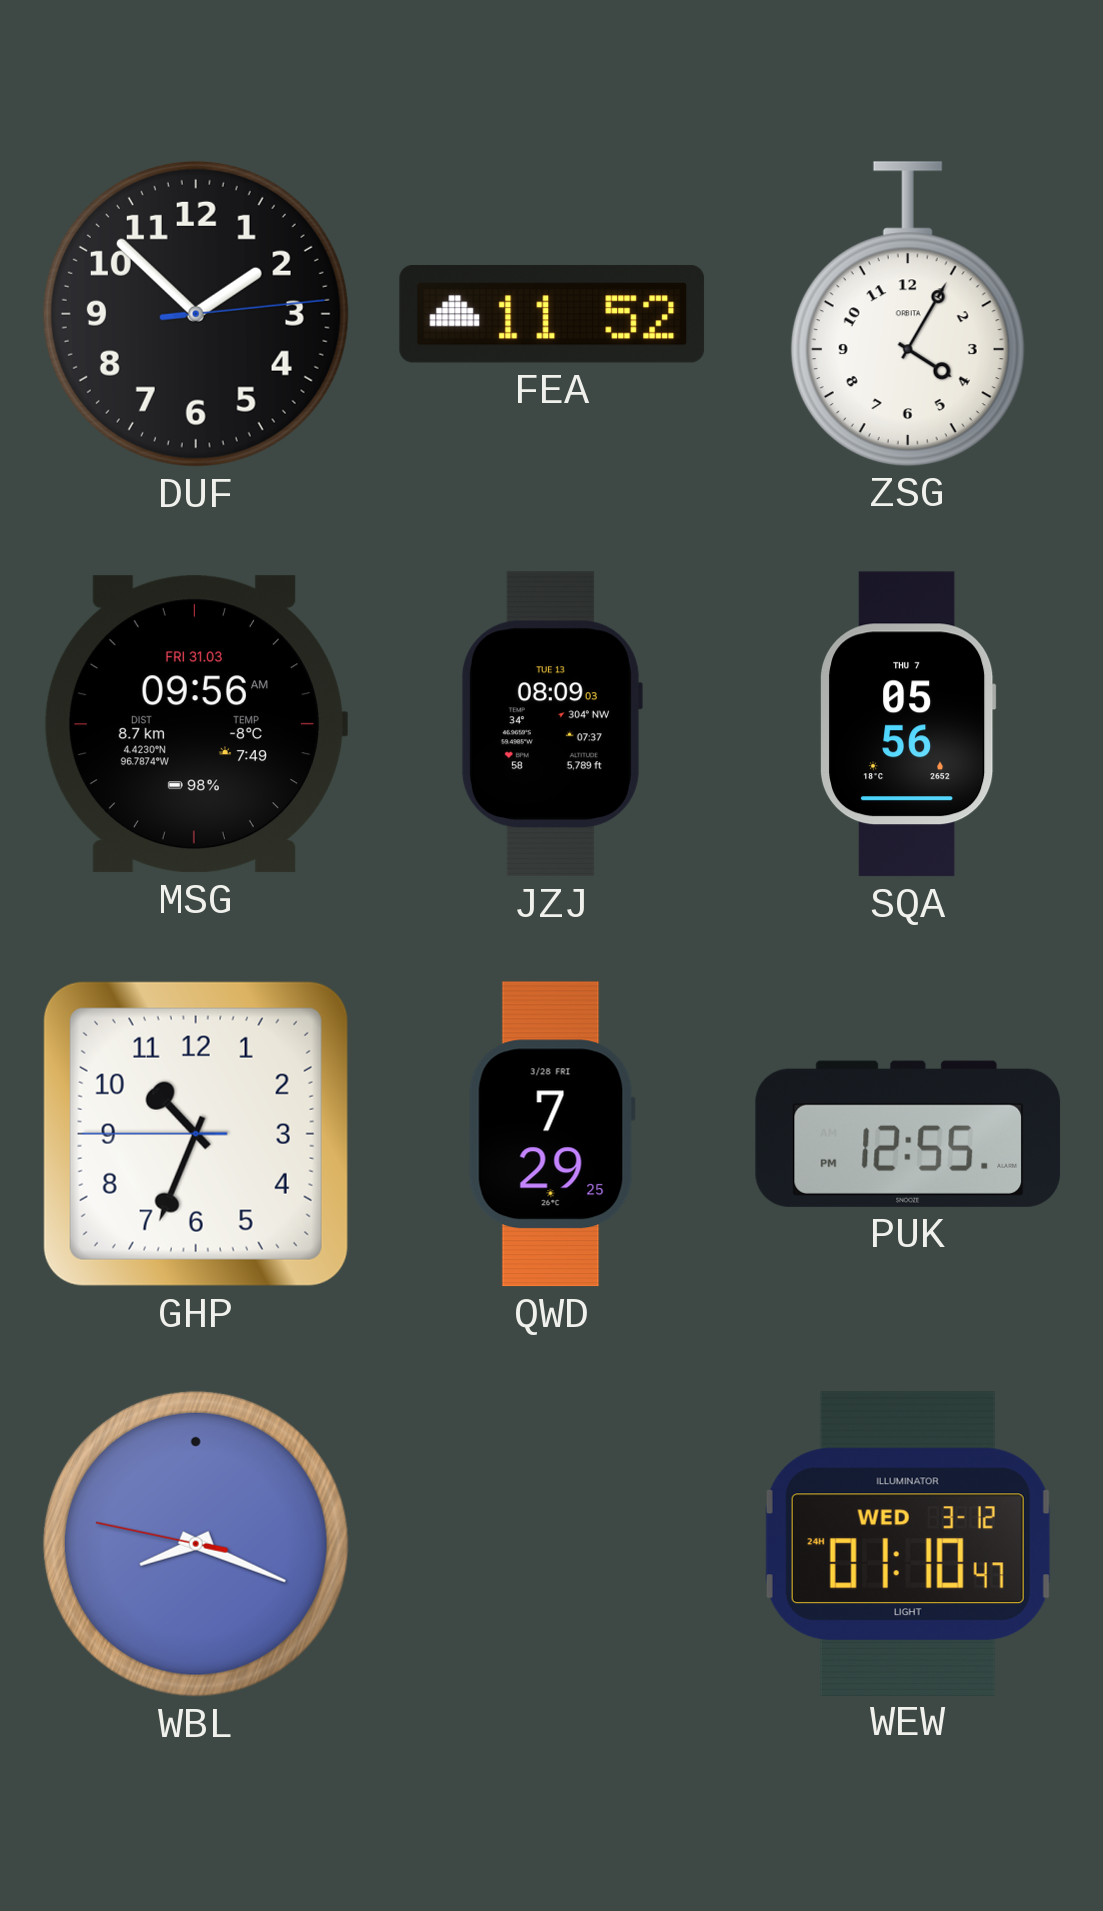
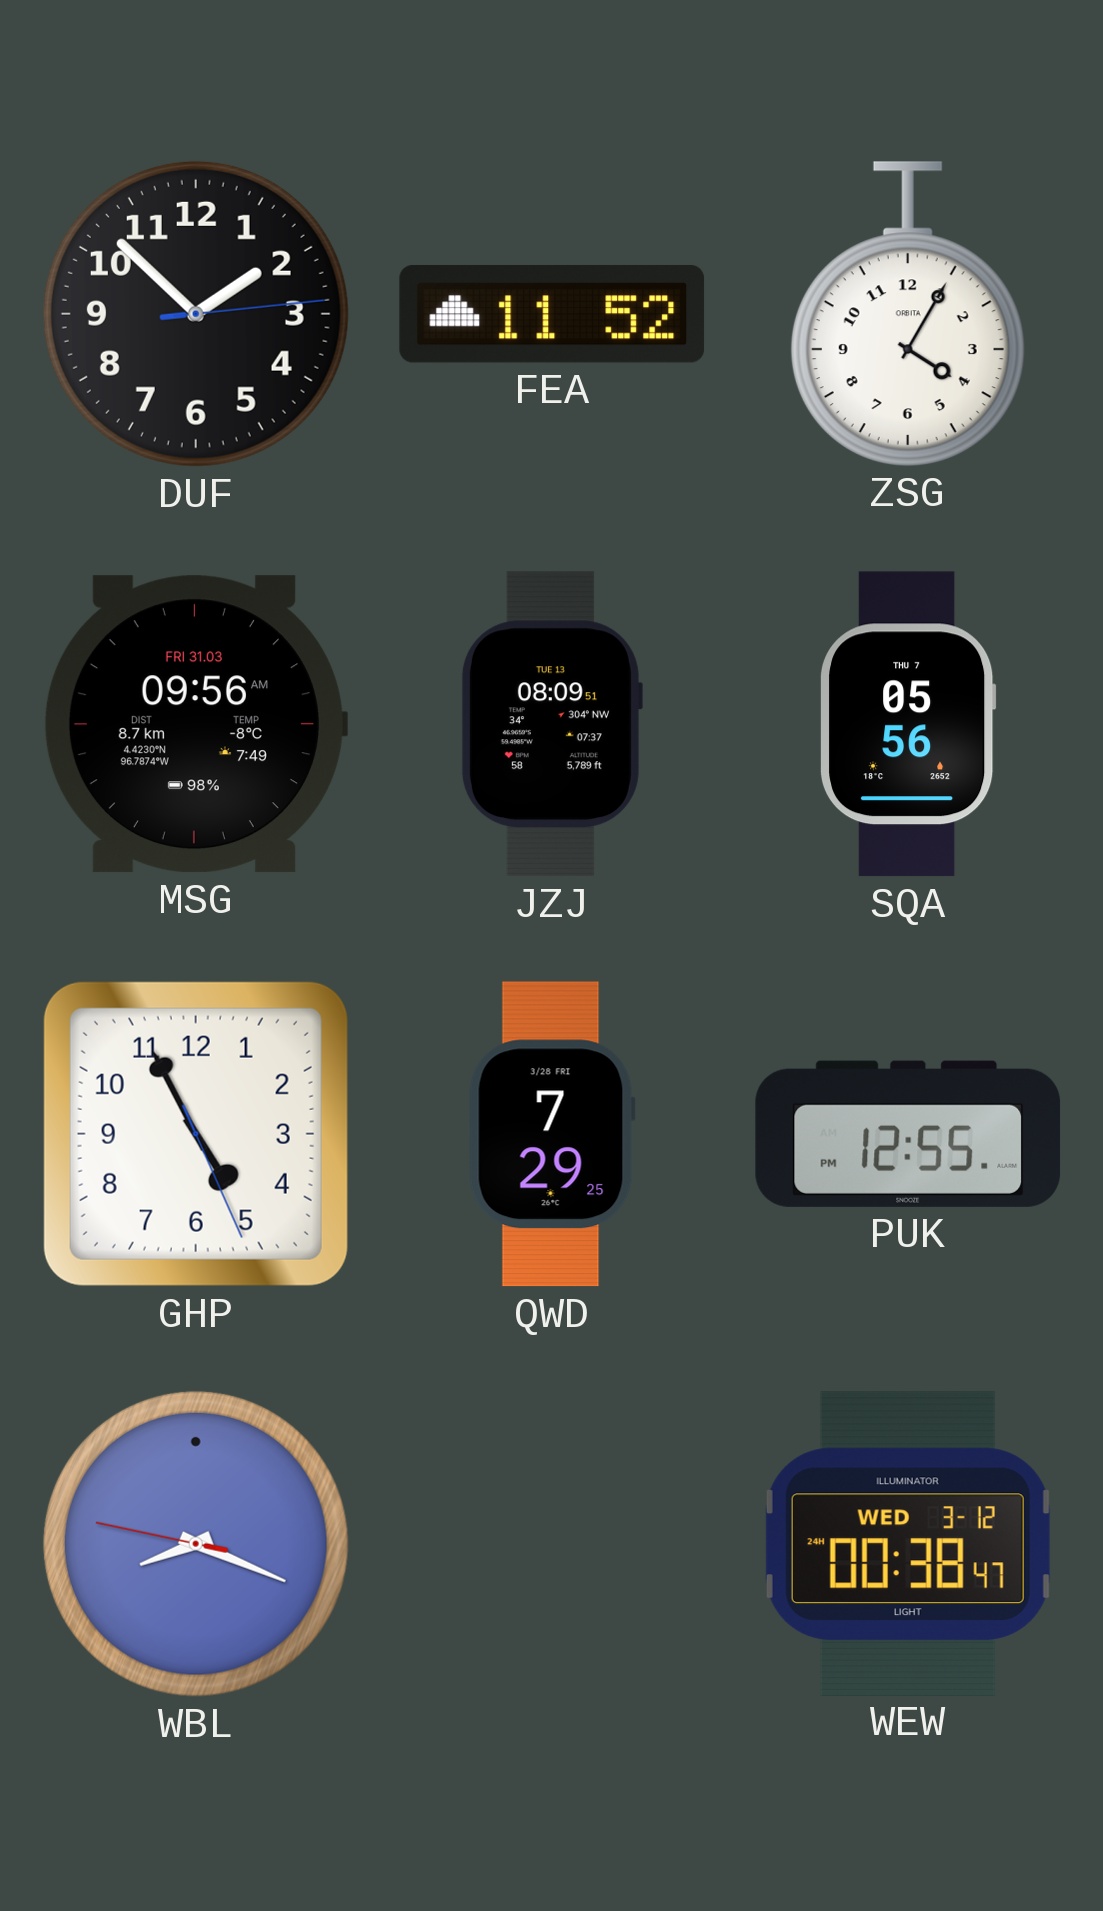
JZJ: 08:09:03 -> 08:09:51 (551, 724)
GHP: 10:33 -> 4:55 (196, 1134)
WEW: 01:10 -> 00:38 (908, 1543)
